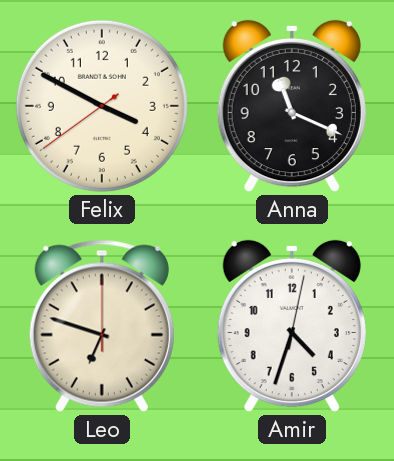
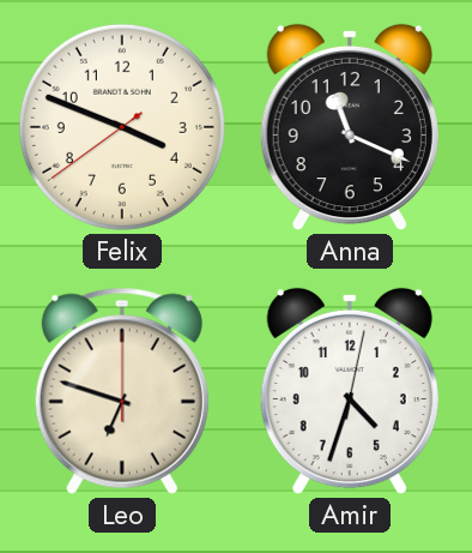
Felix: 3:49 -> 3:48 (122, 127)
